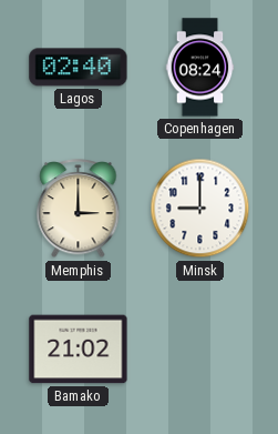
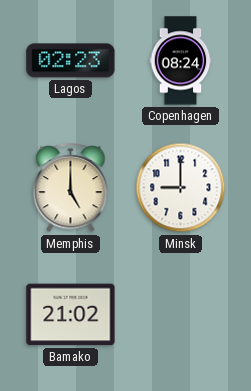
Lagos: 02:40 -> 02:23 (71, 61)
Memphis: 3:00 -> 5:00 (71, 189)
